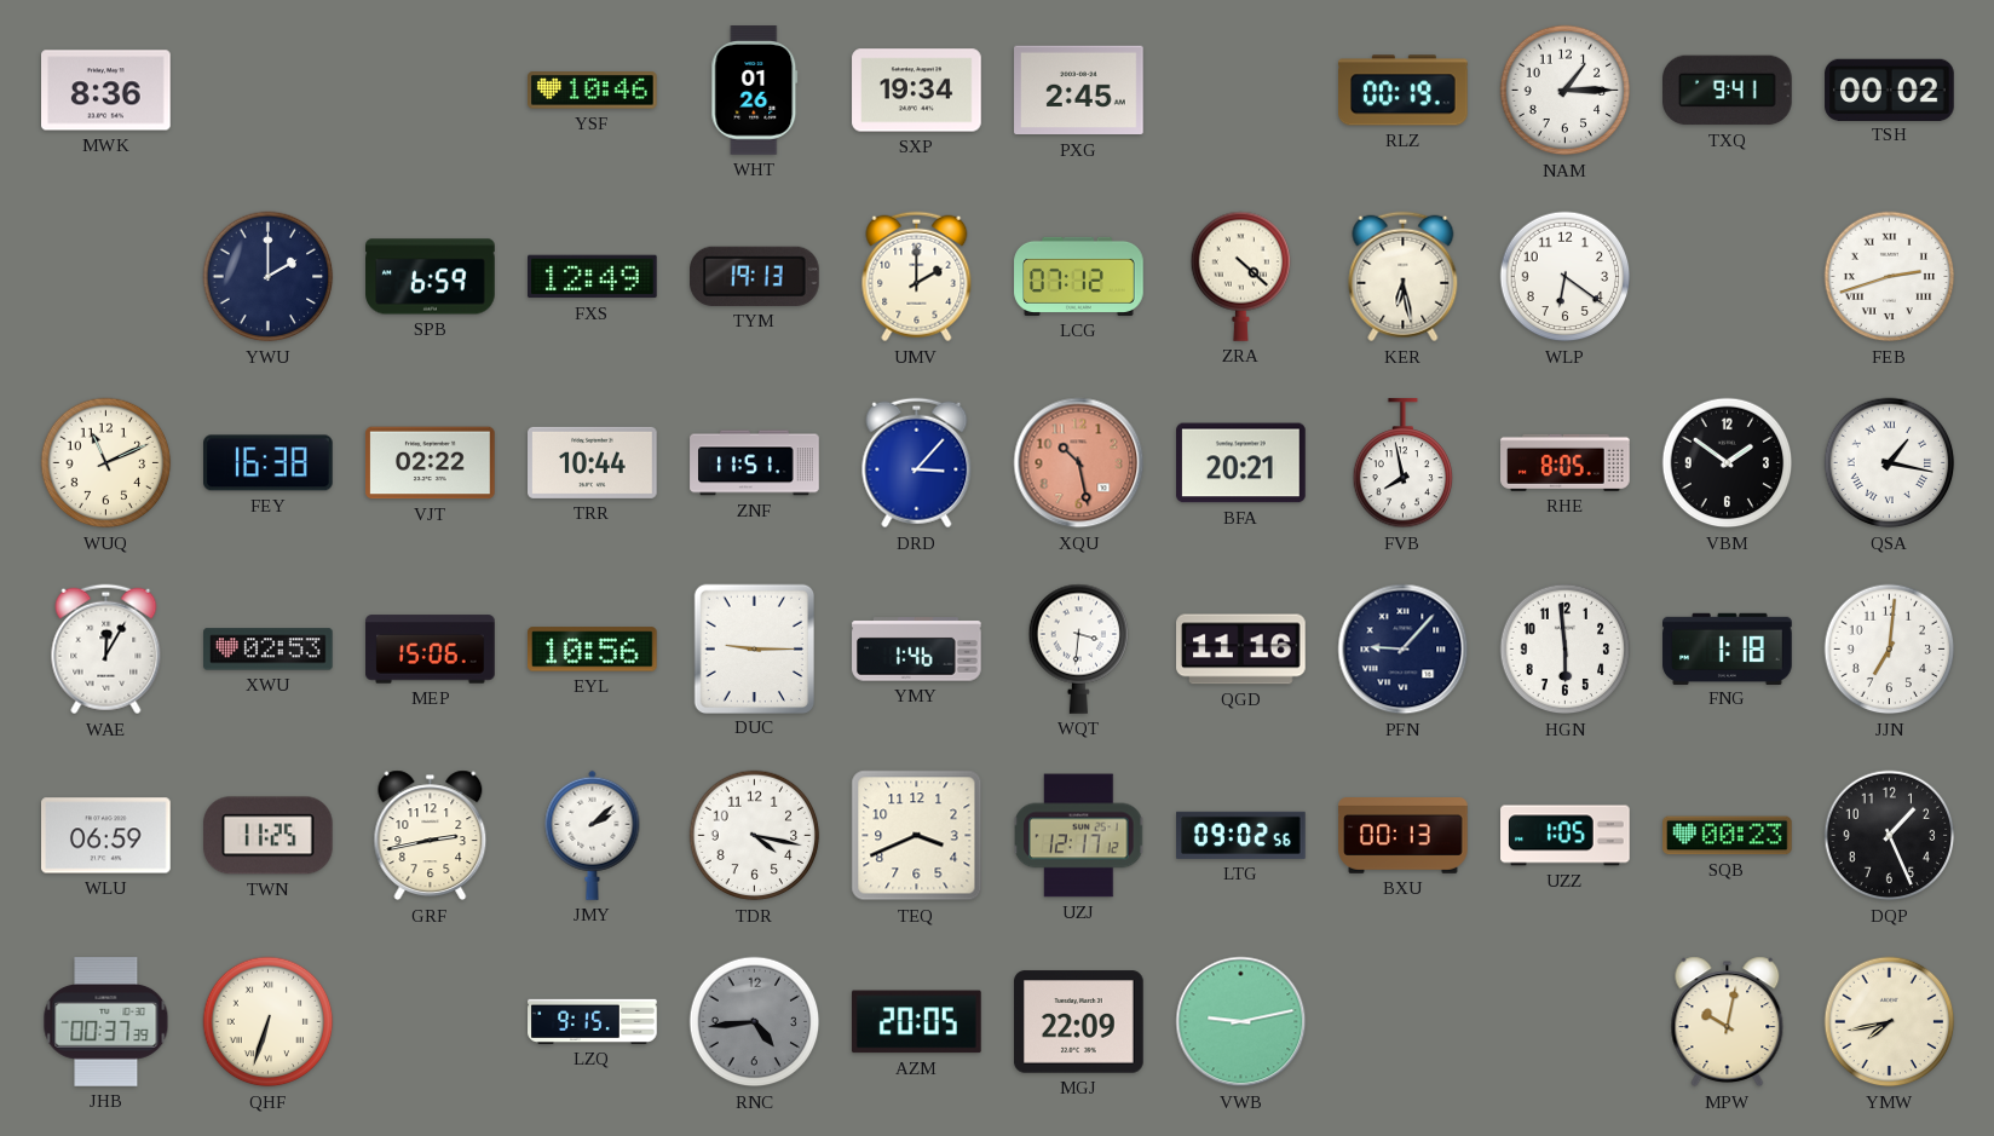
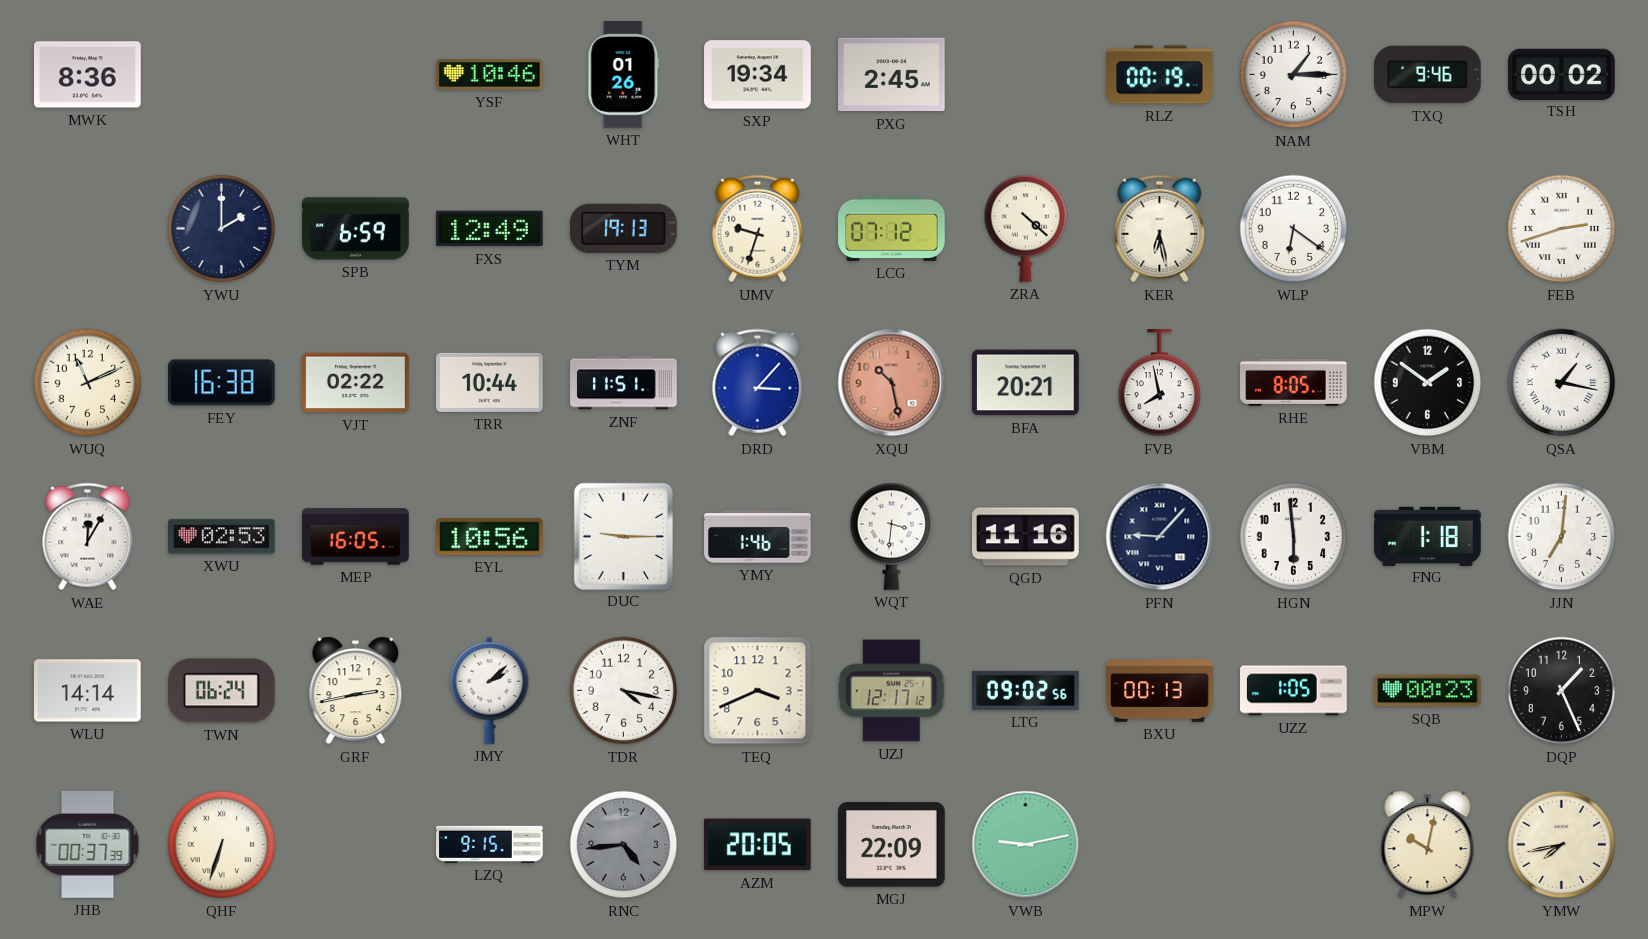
TXQ: 9:41 -> 9:46 (1428, 75)
UMV: 2:00 -> 9:33 (758, 229)
MEP: 15:06 -> 16:05 (356, 537)
WLU: 06:59 -> 14:14 (88, 691)
TWN: 11:25 -> 06:24 (222, 691)
